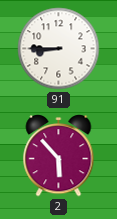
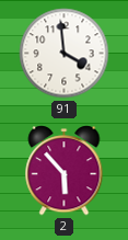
91: 8:45 -> 3:59 (65, 54)
